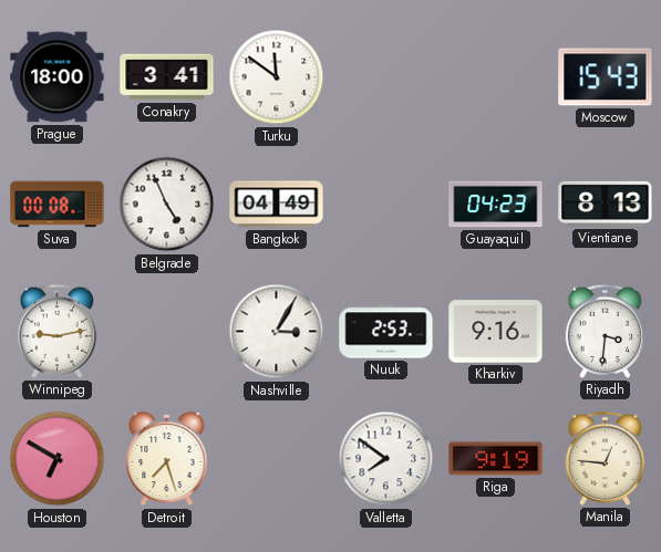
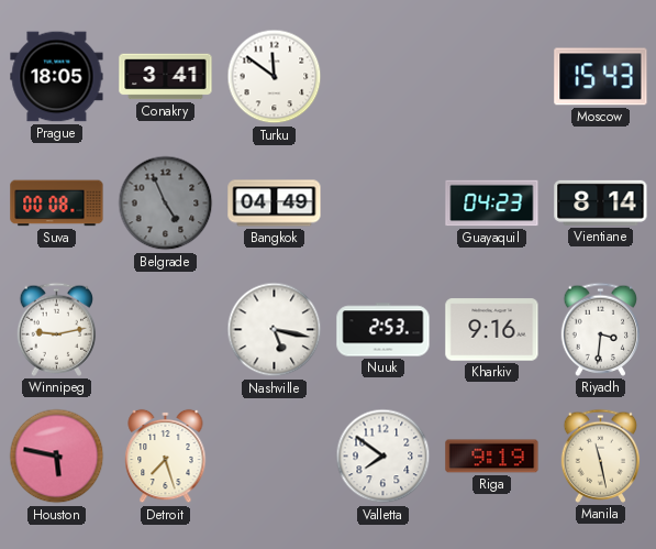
Prague: 18:00 -> 18:05 (57, 77)
Belgrade dial: white -> grey (166, 204)
Vientiane: 8:13 -> 8:14 (601, 202)
Nashville: 3:05 -> 5:17 (275, 330)
Houston: 6:50 -> 5:47 (57, 457)
Manila: 12:46 -> 11:28 (601, 455)
